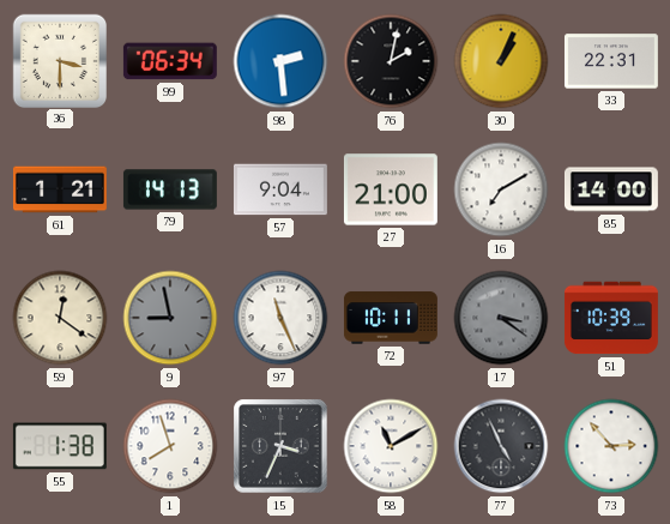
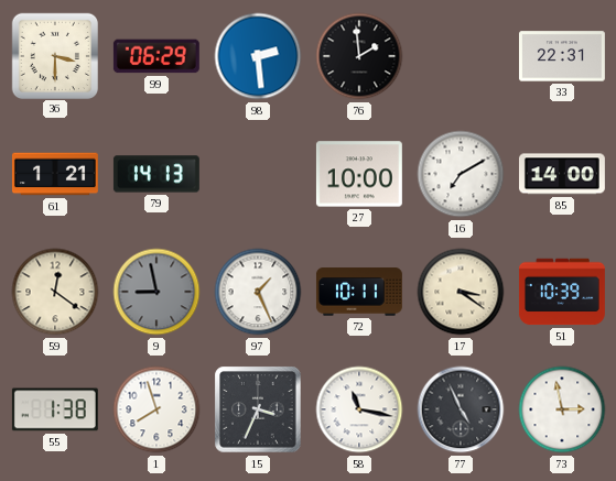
99: 06:34 -> 06:29 (156, 56)
76: 2:02 -> 1:59 (359, 56)
30: 1:04 -> none (501, 61)
57: 9:04 -> none (280, 189)
27: 21:00 -> 10:00 (359, 174)
97: 11:26 -> 1:26 (258, 292)
17 dial: grey -> cream (461, 292)
58: 11:10 -> 11:17 (359, 409)
73: 2:53 -> 2:58 (562, 409)
